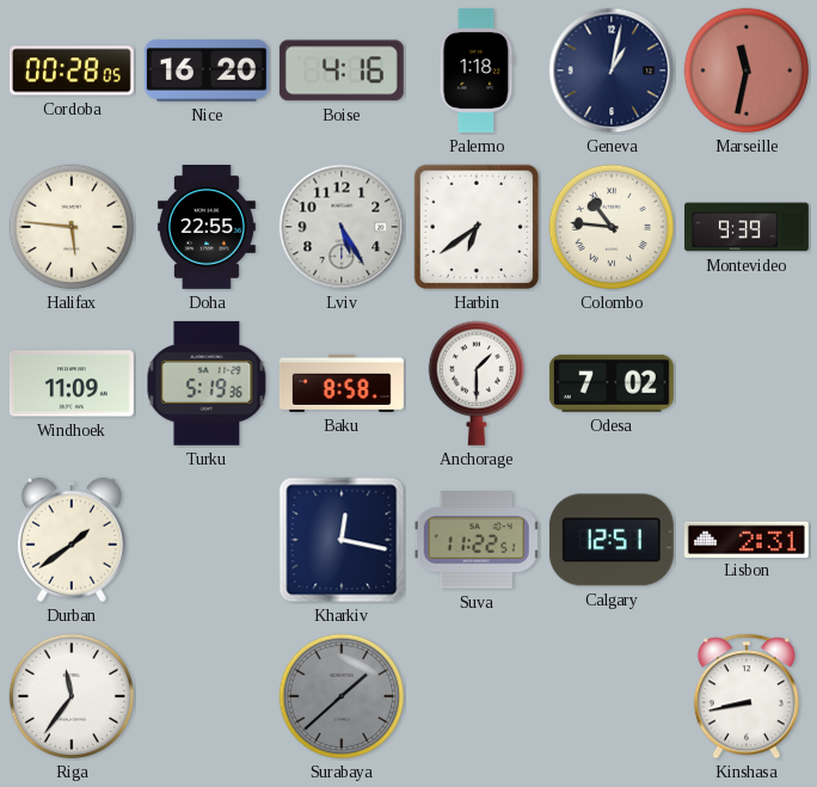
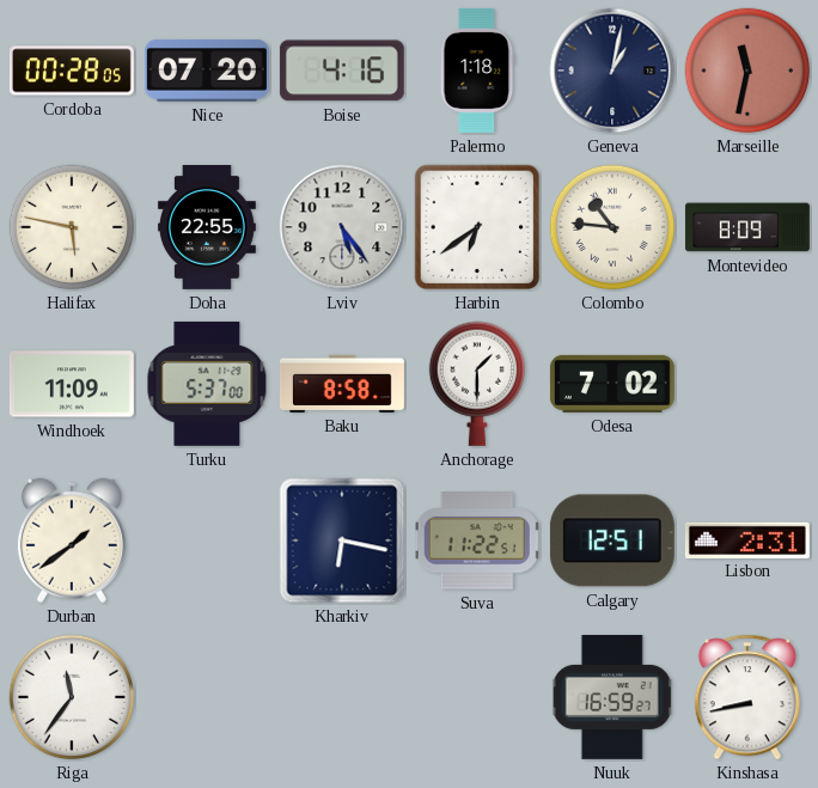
Nice: 16:20 -> 07:20 (207, 71)
Halifax: 5:46 -> 5:47 (72, 227)
Lviv: 5:25 -> 5:24 (342, 227)
Montevideo: 9:39 -> 8:09 (747, 227)
Turku: 5:19 -> 5:37 (207, 384)
Kharkiv: 12:17 -> 6:17 (342, 540)
Surabaya: 1:38 -> none (342, 696)
Nuuk: none -> 16:59 (612, 697)
